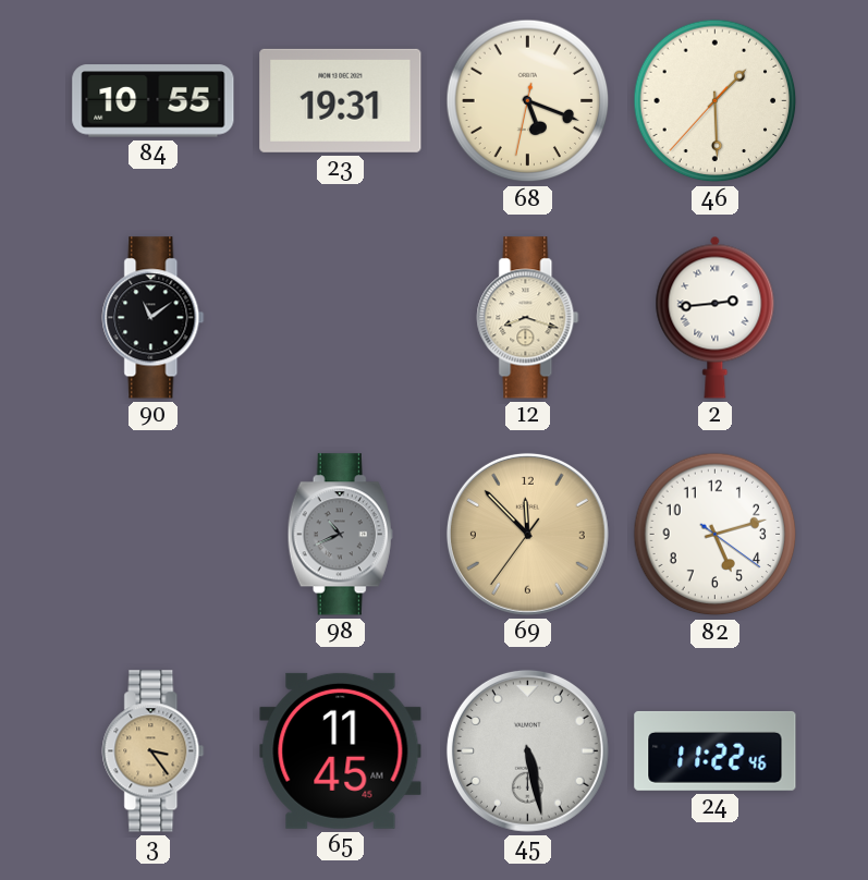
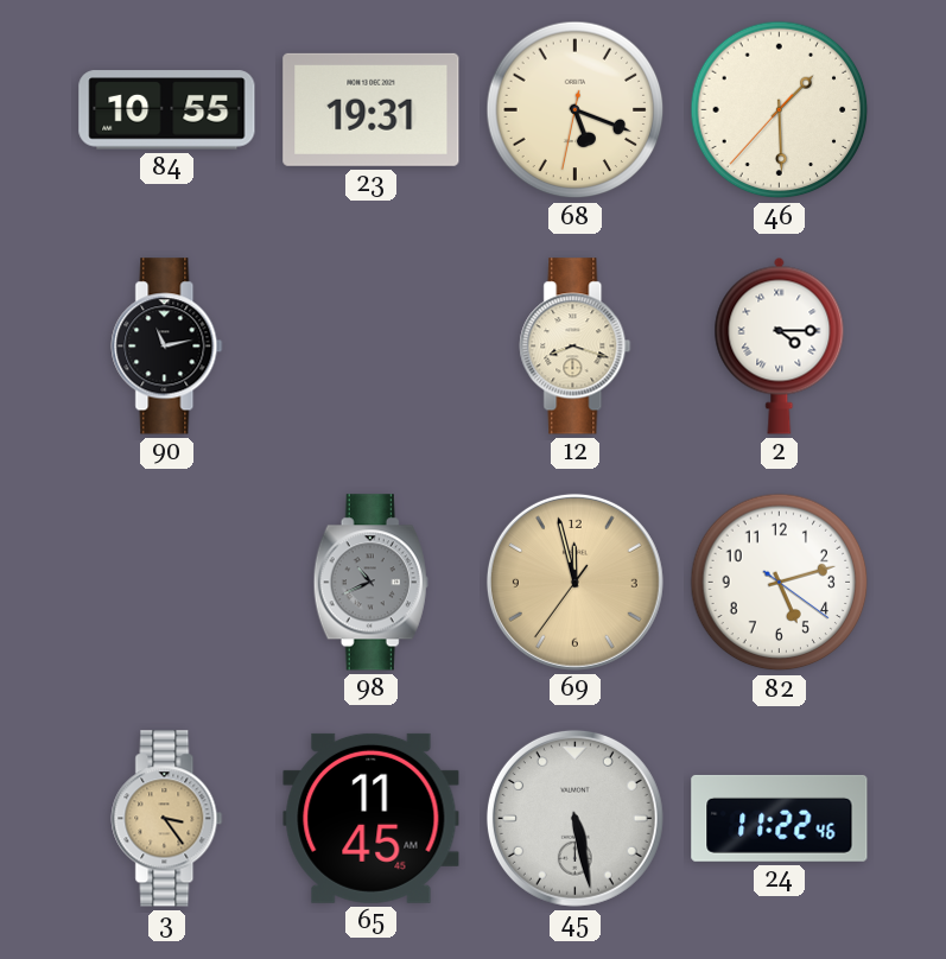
90: 11:09 -> 11:13 (167, 347)
2: 2:44 -> 4:15 (780, 345)
69: 11:52 -> 11:57 (574, 582)
